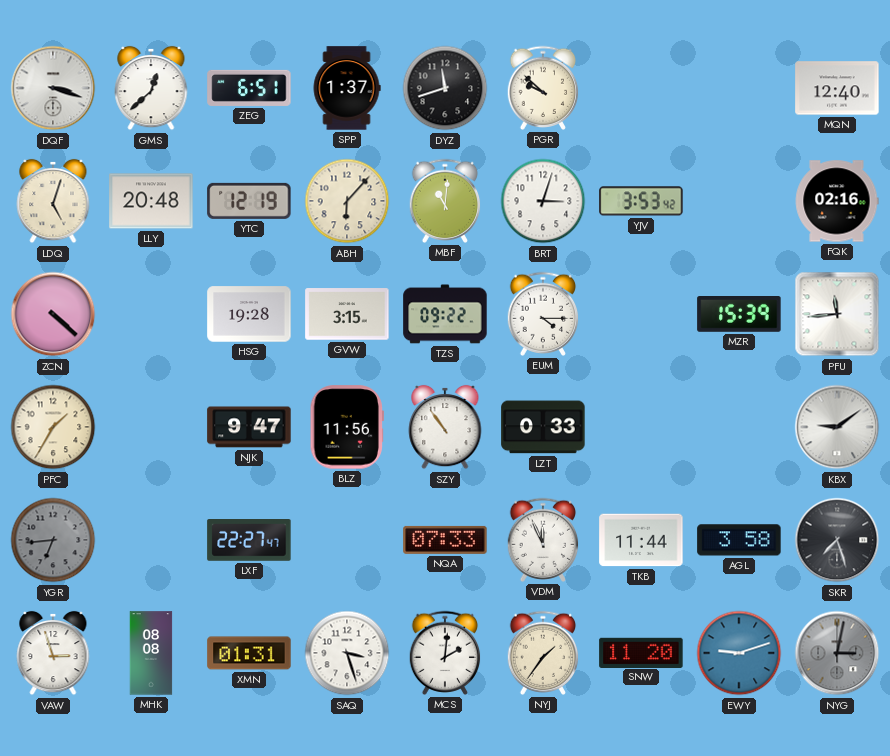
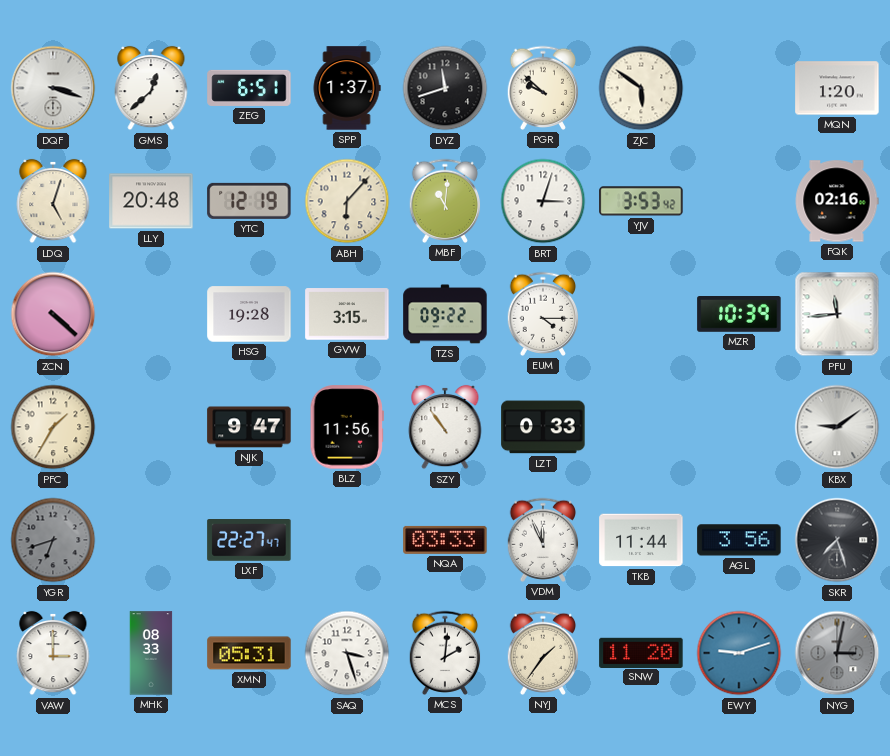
ZJC: none -> 5:51 (641, 88)
MQN: 12:40 -> 1:20 (837, 88)
MZR: 15:39 -> 10:39 (739, 315)
YGR: 6:44 -> 6:42 (53, 540)
NQA: 07:33 -> 03:33 (445, 540)
AGL: 3:58 -> 3:56 (739, 540)
VAW: 2:57 -> 3:00 (53, 653)
MHK: 08:08 -> 08:33 (151, 653)
XMN: 01:31 -> 05:31 (249, 653)
